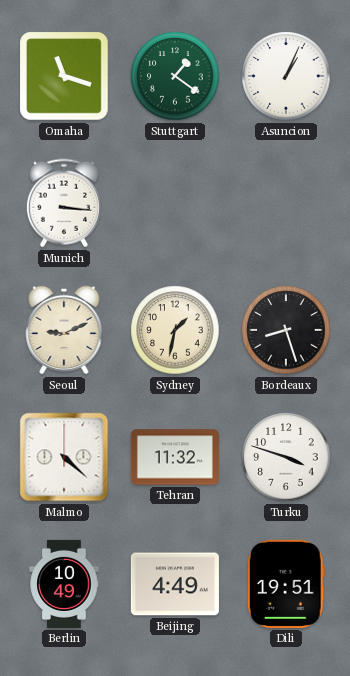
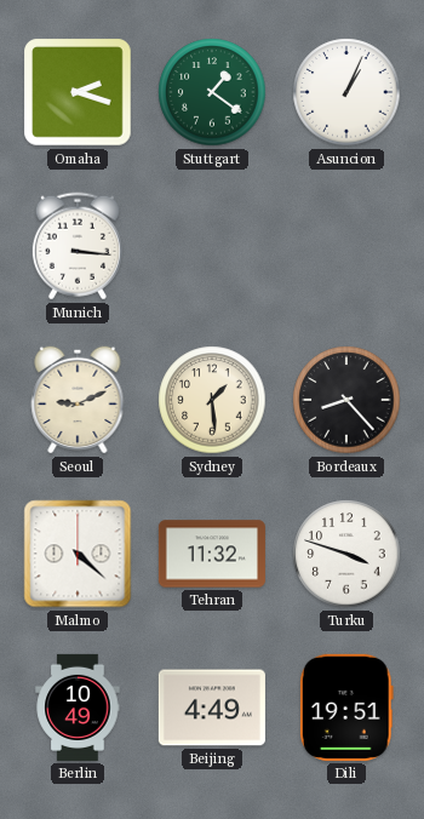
Omaha: 11:18 -> 2:18 (78, 92)
Sydney: 1:32 -> 1:29 (212, 400)
Bordeaux: 8:27 -> 8:23 (346, 400)
